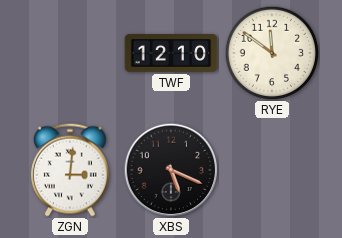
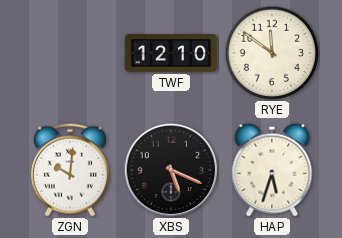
ZGN: 3:01 -> 10:01 (70, 170)
HAP: none -> 5:33 (272, 170)
